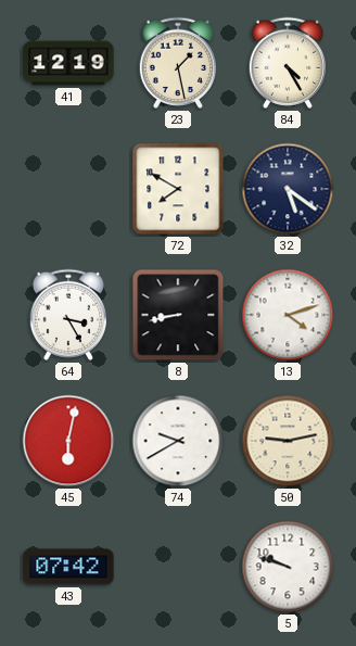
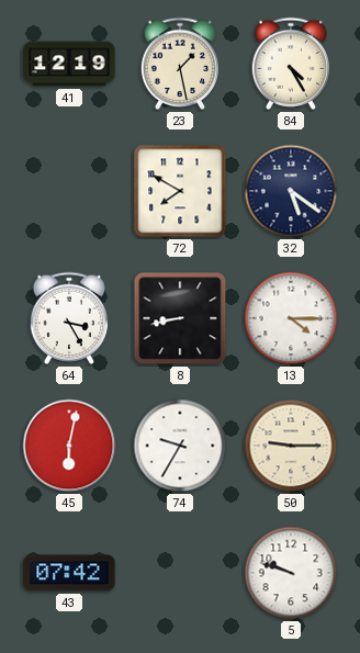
13: 4:12 -> 4:15 (291, 318)
74: 9:40 -> 9:35 (180, 446)
50: 9:13 -> 9:15 (291, 446)
